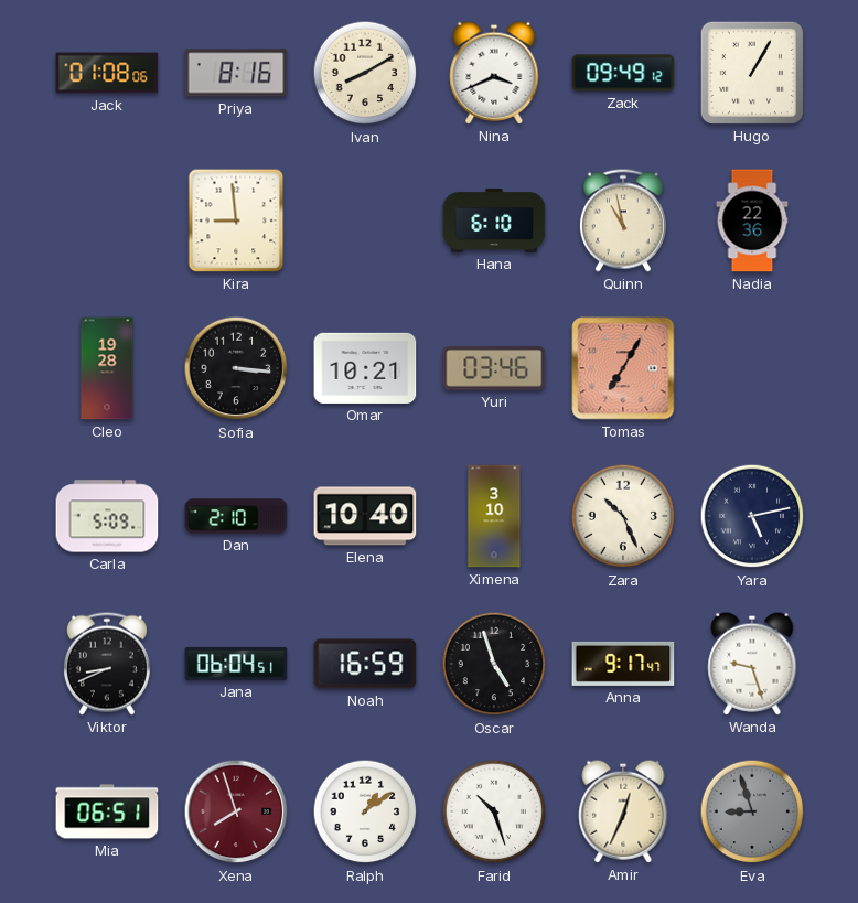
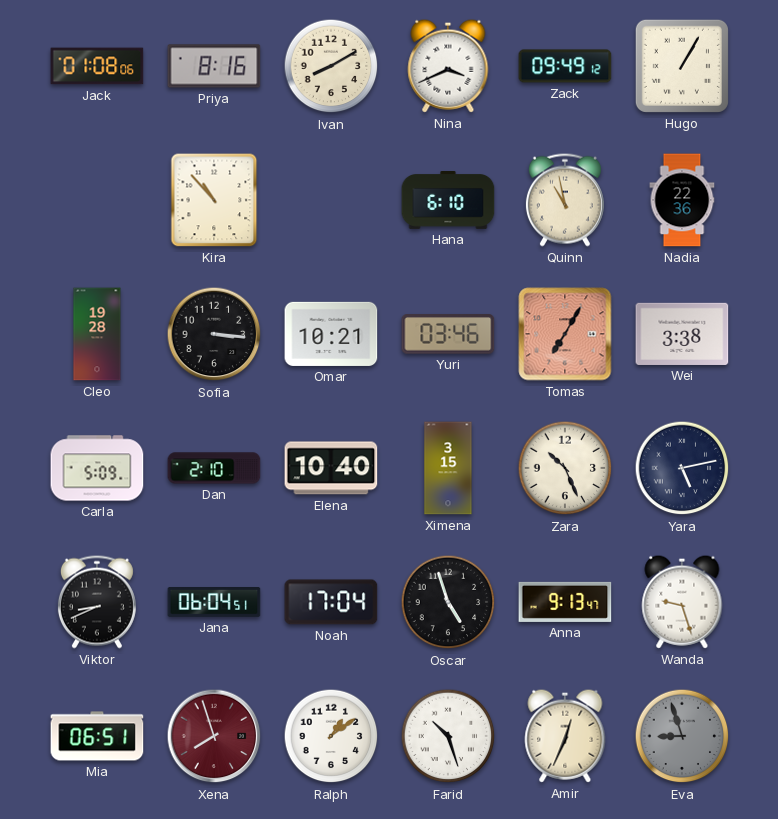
Kira: 8:59 -> 10:53 (214, 200)
Wei: none -> 3:38 (682, 334)
Ximena: 3:10 -> 3:15 (448, 468)
Noah: 16:59 -> 17:04 (331, 602)
Anna: 9:17 -> 9:13 (565, 602)
